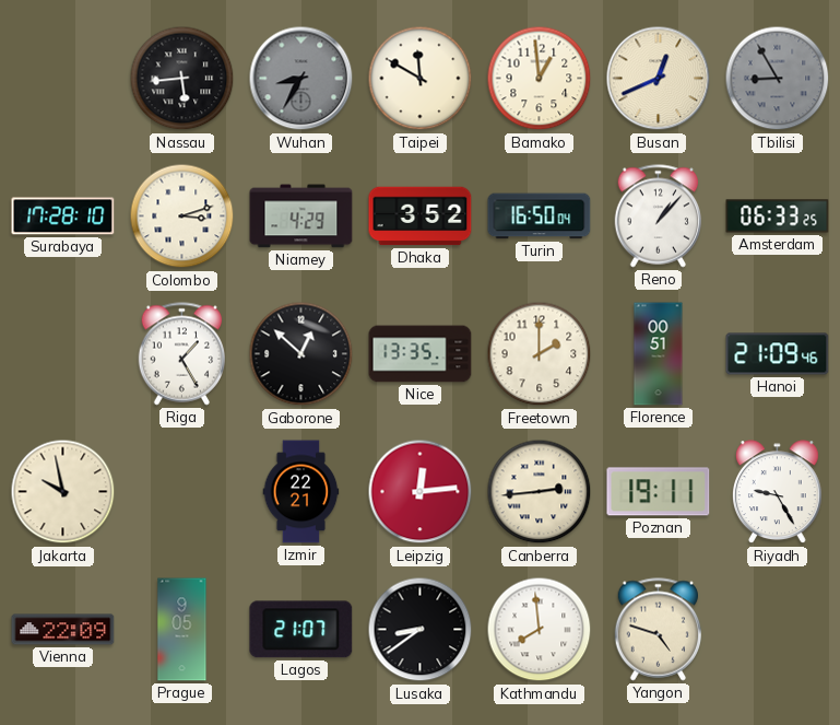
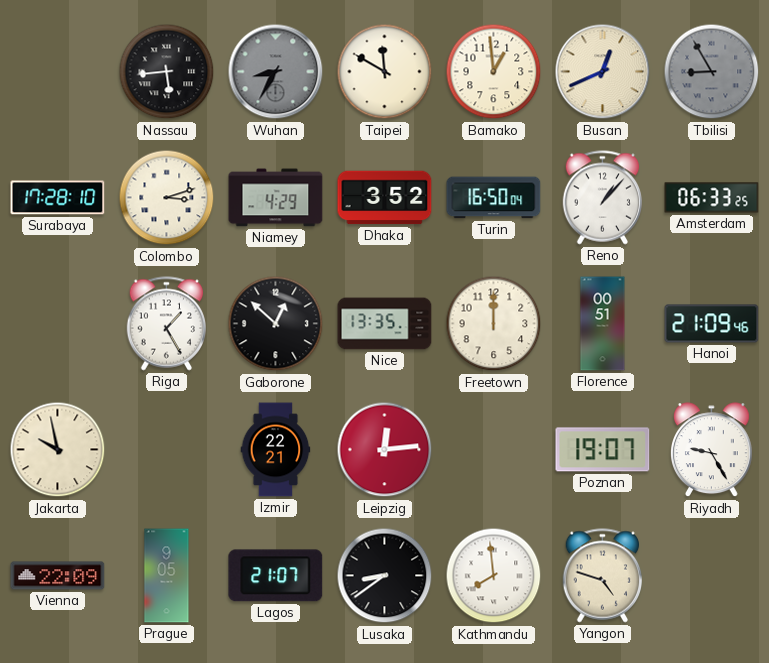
Freetown: 2:00 -> 12:00 (494, 324)
Canberra: 2:44 -> none (540, 492)
Poznan: 19:11 -> 19:07 (603, 450)
